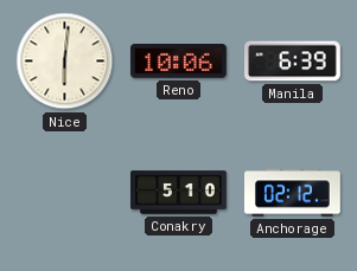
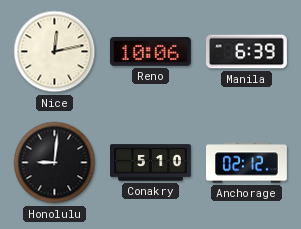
Nice: 6:01 -> 12:13 (55, 52)
Honolulu: none -> 9:01 (55, 163)
